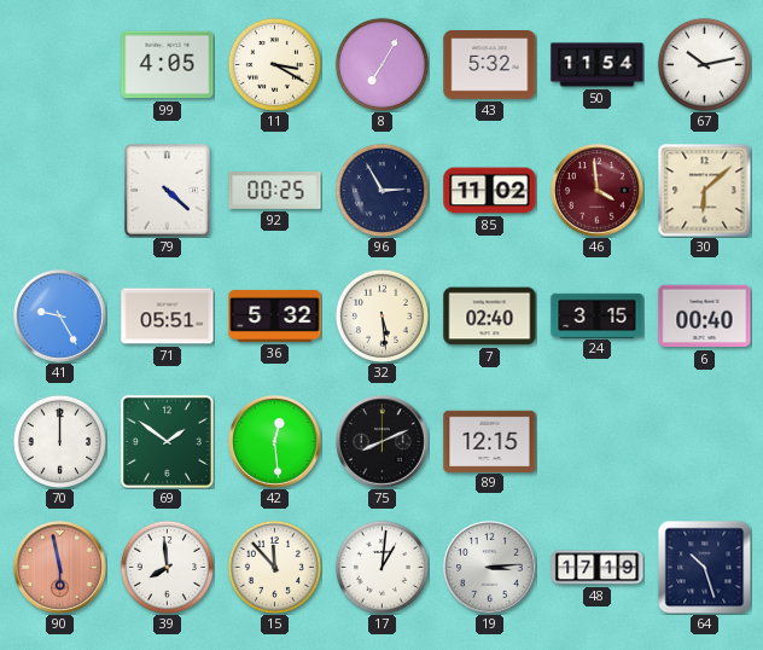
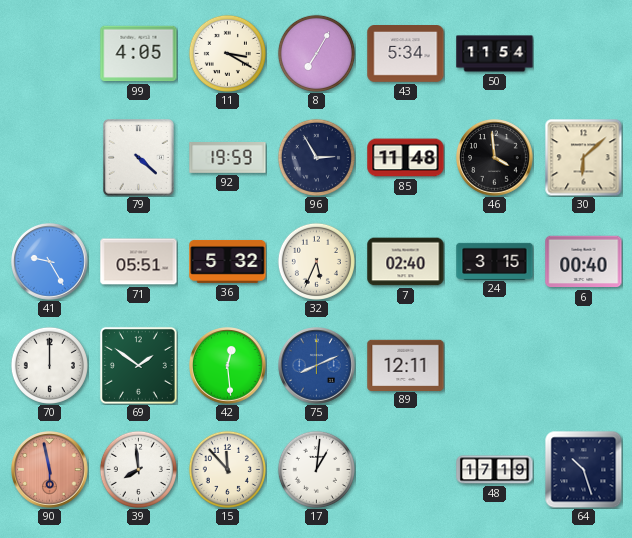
43: 5:32 -> 5:34 (406, 54)
67: 10:13 -> none (704, 64)
92: 00:25 -> 19:59 (228, 158)
85: 11:02 -> 11:48 (406, 158)
46 dial: burgundy -> black (495, 158)
32: 5:29 -> 5:34 (316, 261)
75 dial: black -> blue (317, 366)
89: 12:15 -> 12:11 (406, 365)
19: 3:14 -> none (490, 568)
